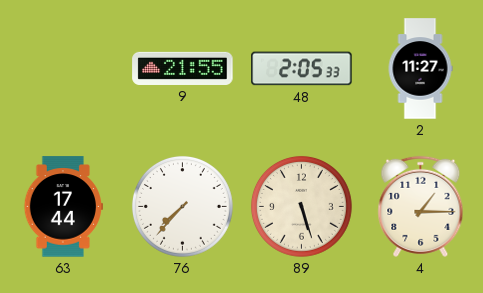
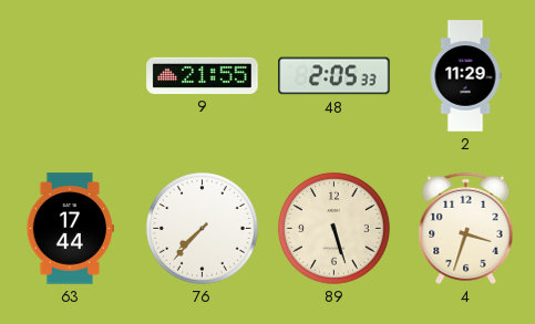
2: 11:27 -> 11:29 (465, 76)
4: 1:15 -> 3:33 (466, 228)
